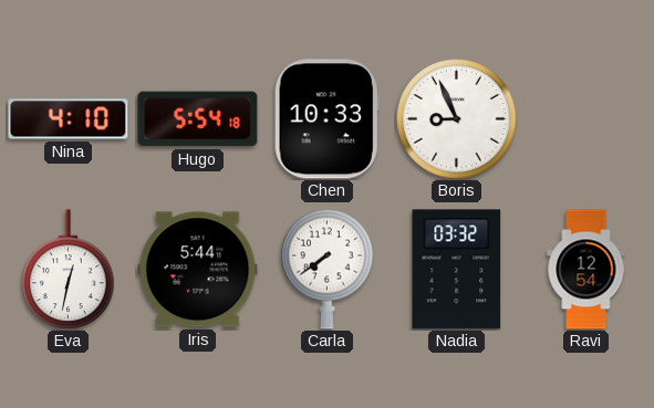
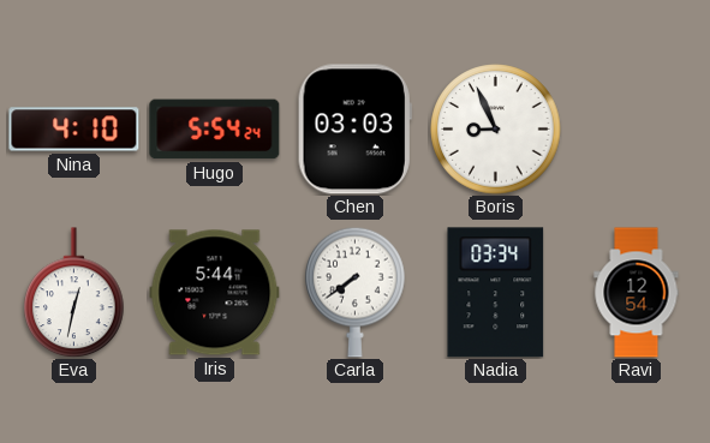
Hugo: 5:54:18 -> 5:54:24 (215, 130)
Chen: 10:33 -> 03:03 (354, 130)
Nadia: 03:32 -> 03:34 (496, 293)
